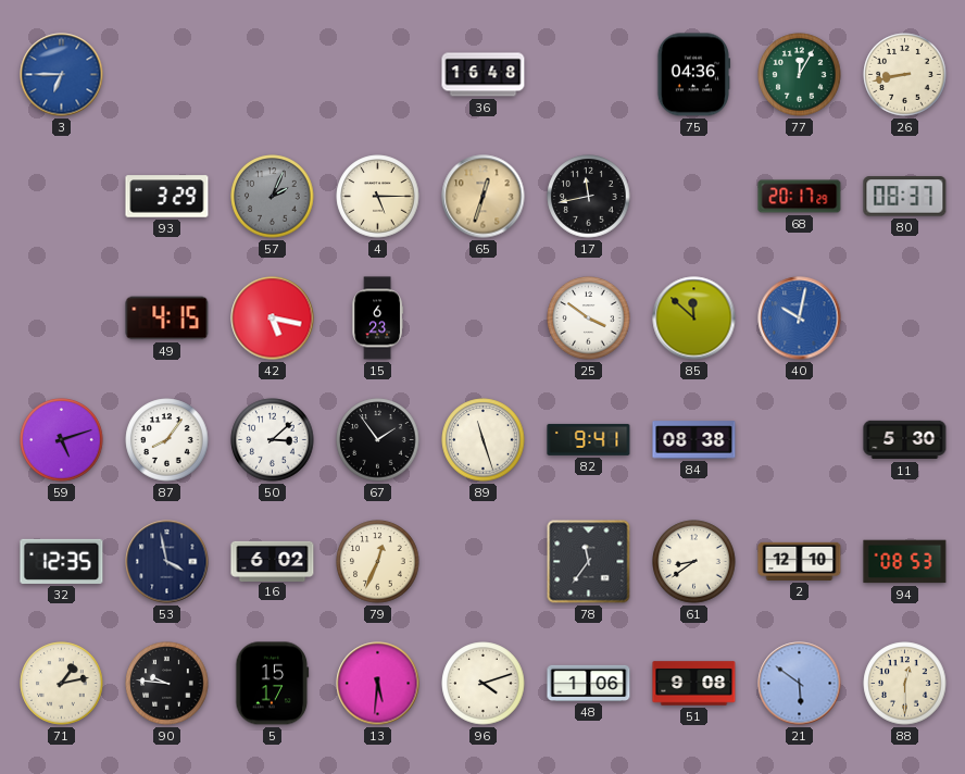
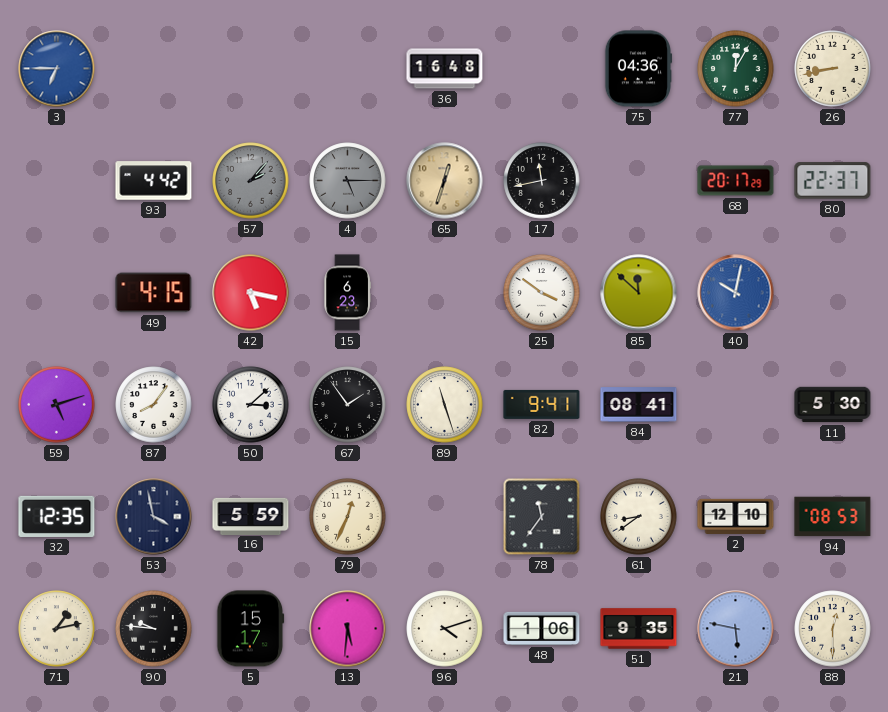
93: 3:29 -> 4:42 (154, 181)
57: 2:04 -> 2:07 (251, 181)
4 dial: cream -> grey (348, 181)
80: 08:37 -> 22:37 (833, 181)
84: 08:38 -> 08:41 (639, 405)
16: 6:02 -> 5:59 (251, 516)
51: 9:08 -> 9:35 (639, 629)
21: 5:51 -> 5:47 (736, 629)
